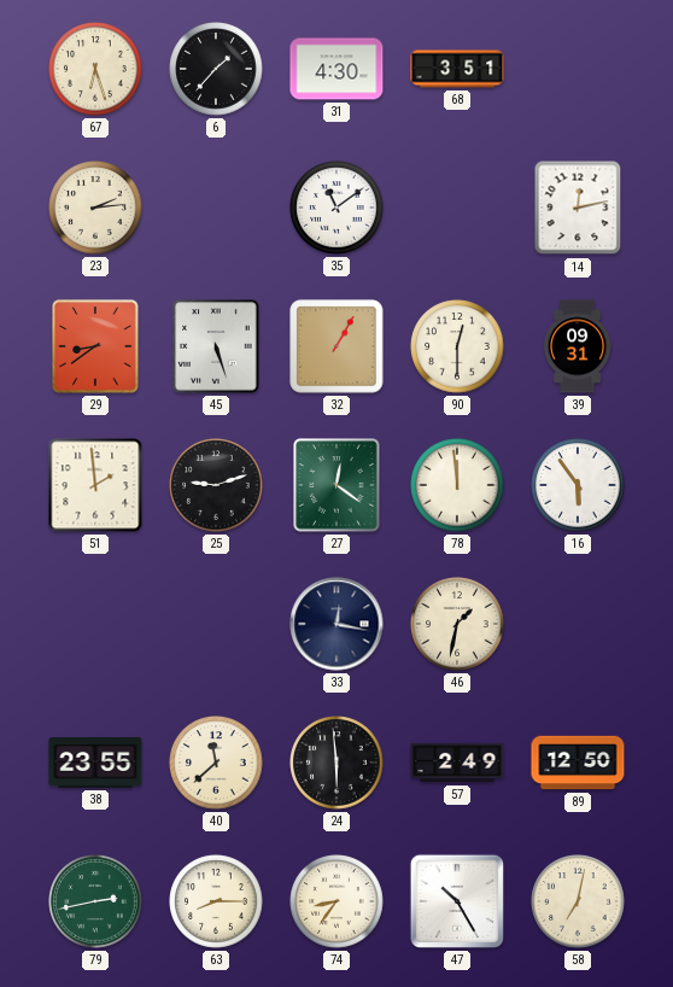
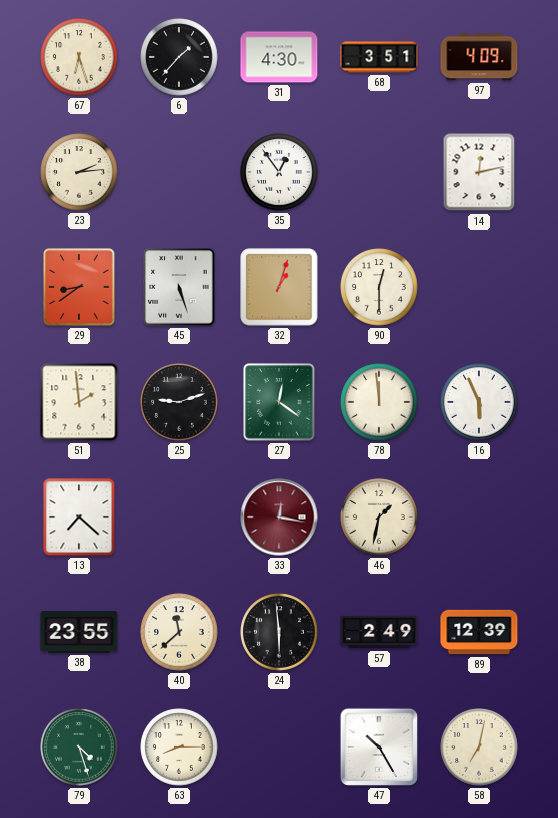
97: none -> 4:09 (479, 57)
35: 11:09 -> 12:54 (279, 172)
32: 1:05 -> 1:03 (279, 287)
39: 09:31 -> none (578, 346)
16: 5:54 -> 5:56 (479, 402)
13: none -> 7:22 (79, 517)
33 dial: navy -> burgundy (279, 517)
89: 12:50 -> 12:39 (479, 632)
79: 2:43 -> 4:27 (79, 747)
74: 8:36 -> none (336, 901)
